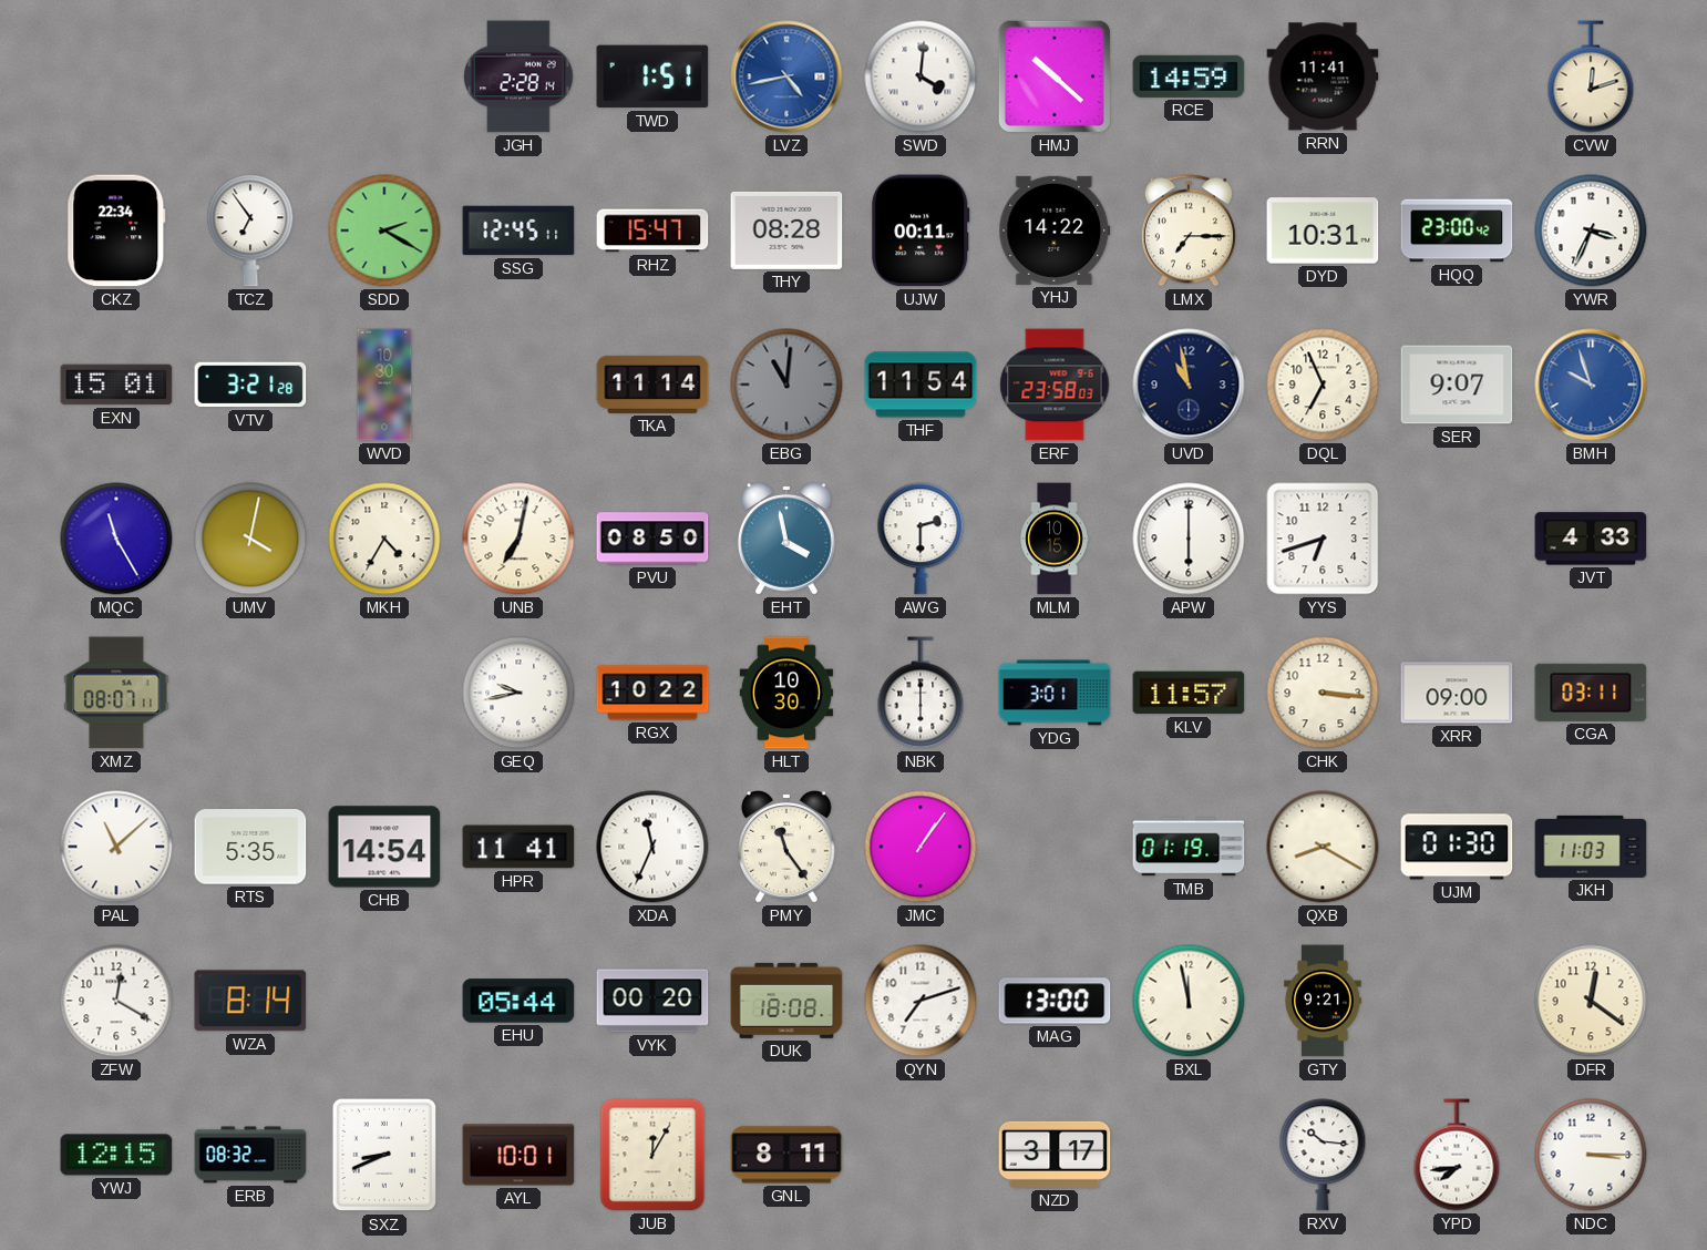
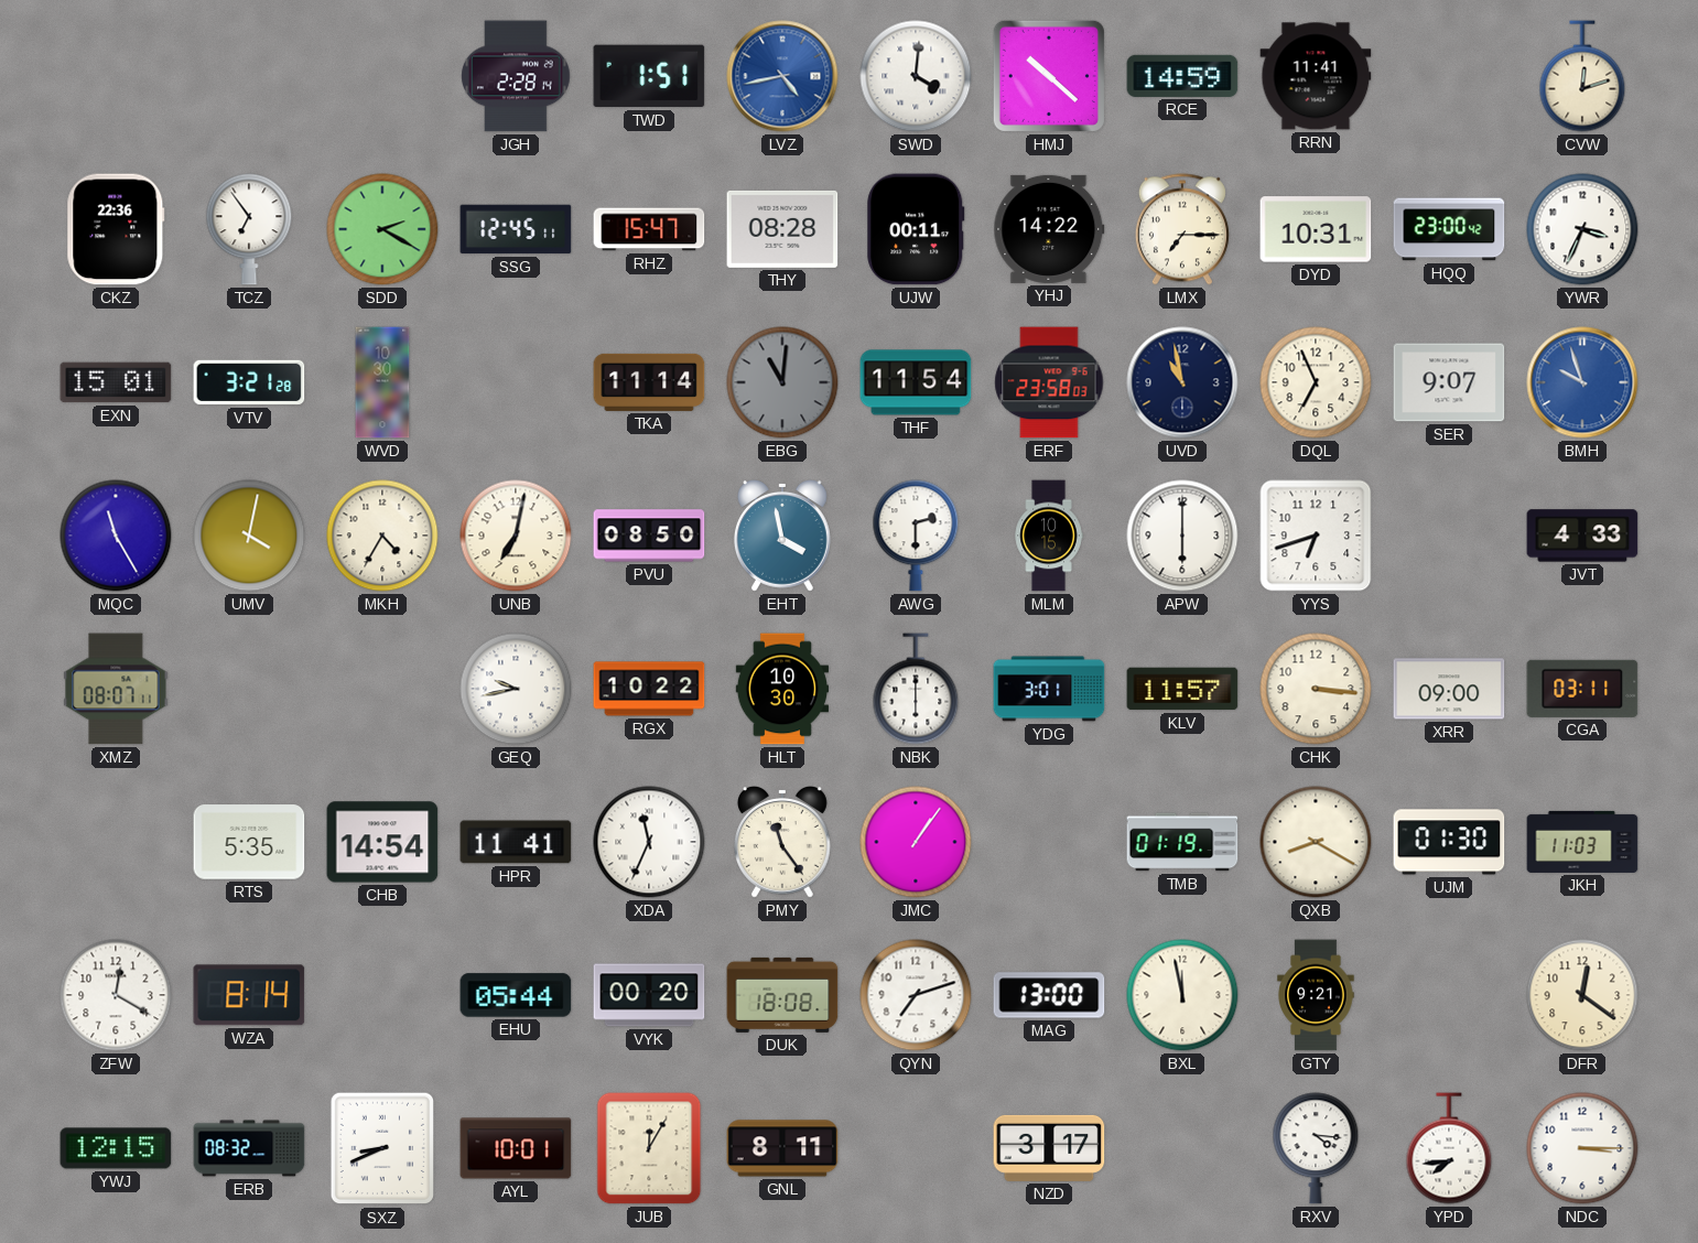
CKZ: 22:34 -> 22:36 (116, 229)
PAL: 11:08 -> none (116, 847)
RXV: 10:16 -> 4:16 (1316, 1148)
